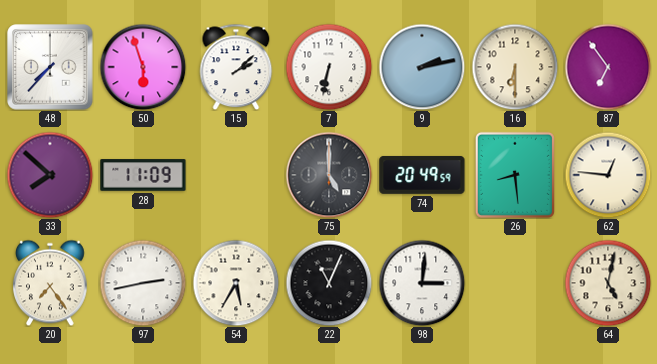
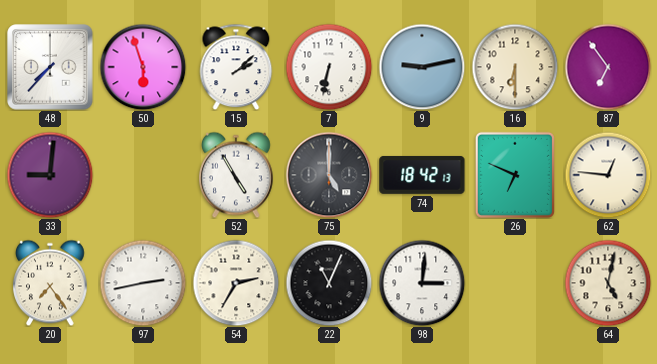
9: 2:13 -> 9:13 (422, 67)
33: 7:52 -> 9:01 (50, 175)
28: 11:09 -> none (143, 175)
52: none -> 4:55 (237, 175)
74: 20:49 -> 18:42 (422, 175)
26: 8:29 -> 6:49 (515, 175)
54: 5:35 -> 2:35 (236, 283)
